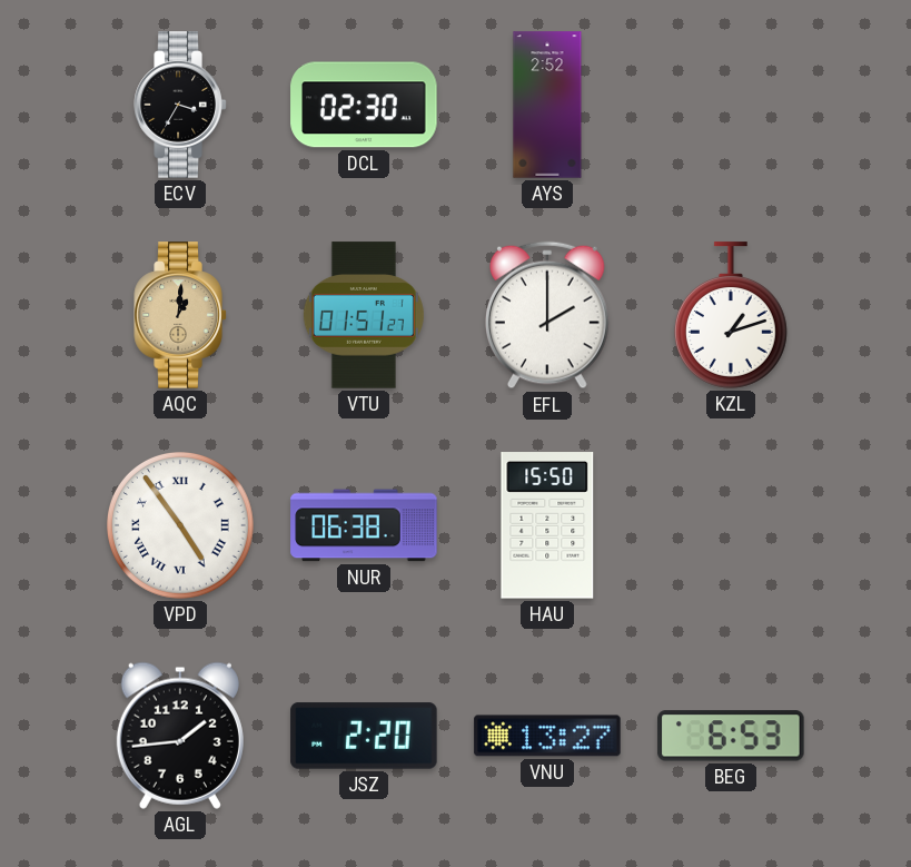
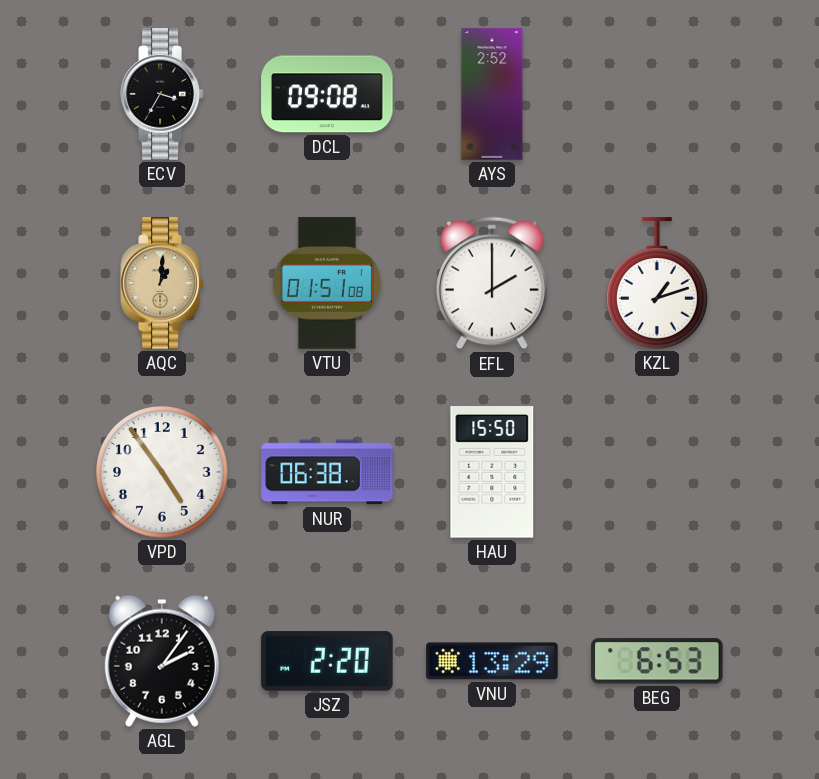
DCL: 02:30 -> 09:08 (327, 94)
VTU: 01:51:27 -> 01:51:08 (327, 283)
VPD numerals: Roman -> Arabic (163, 473)
AGL: 1:44 -> 2:06 (162, 661)
VNU: 13:27 -> 13:29 (492, 661)
